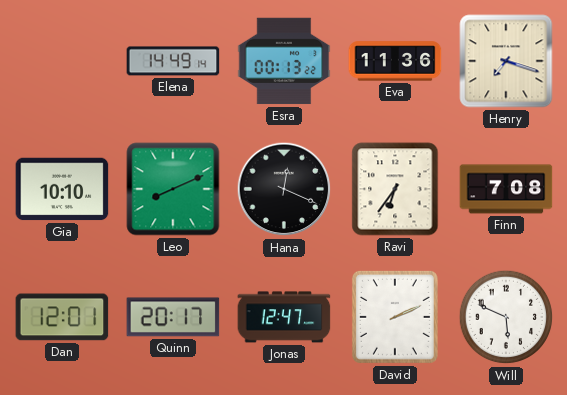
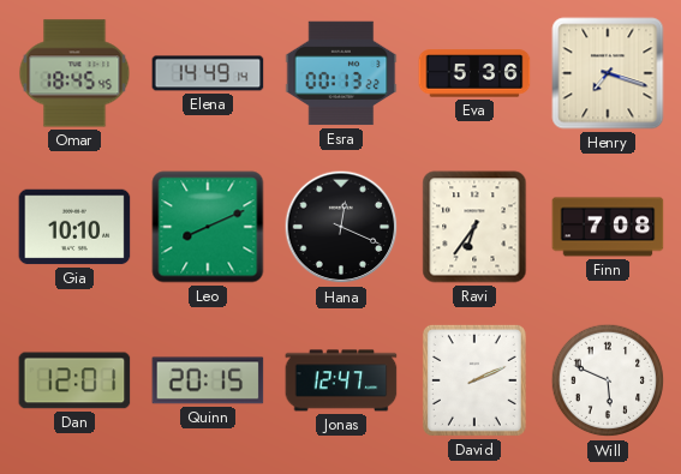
Omar: none -> 18:45 (74, 73)
Eva: 11:36 -> 5:36 (474, 73)
Quinn: 20:17 -> 20:15 (208, 380)
